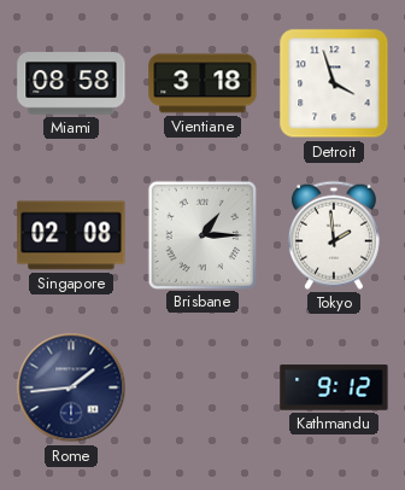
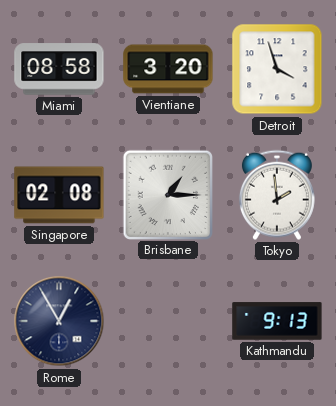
Vientiane: 3:18 -> 3:20 (168, 69)
Rome: 1:44 -> 12:55 (59, 321)
Kathmandu: 9:12 -> 9:13 (277, 321)
